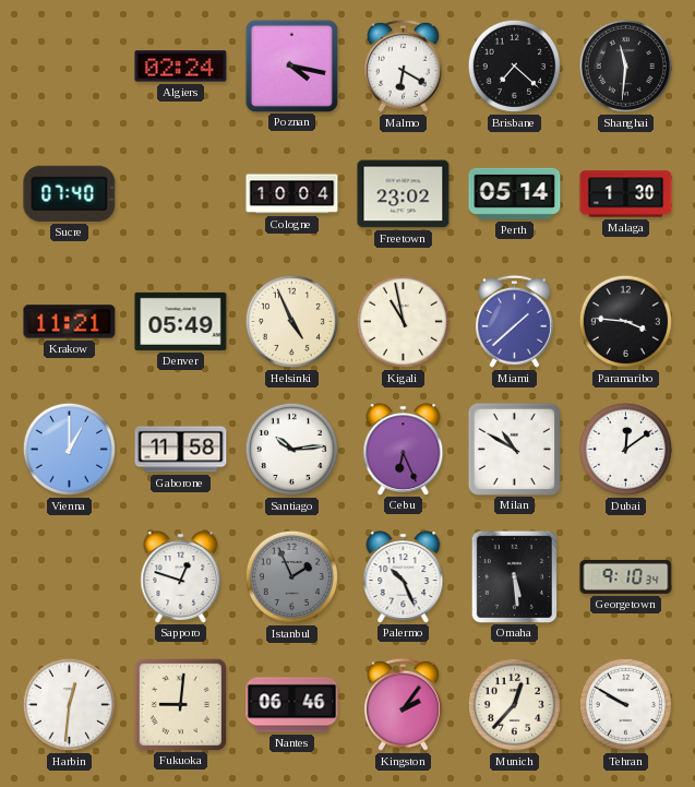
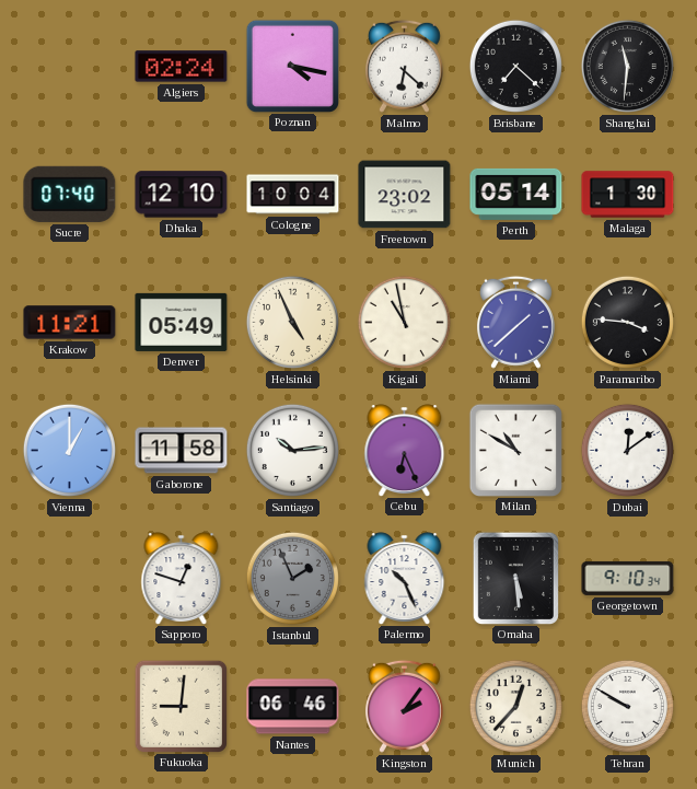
Malmo: 6:20 -> 6:22 (404, 66)
Dhaka: none -> 12:10 (182, 195)
Harbin: 12:31 -> none (69, 704)
